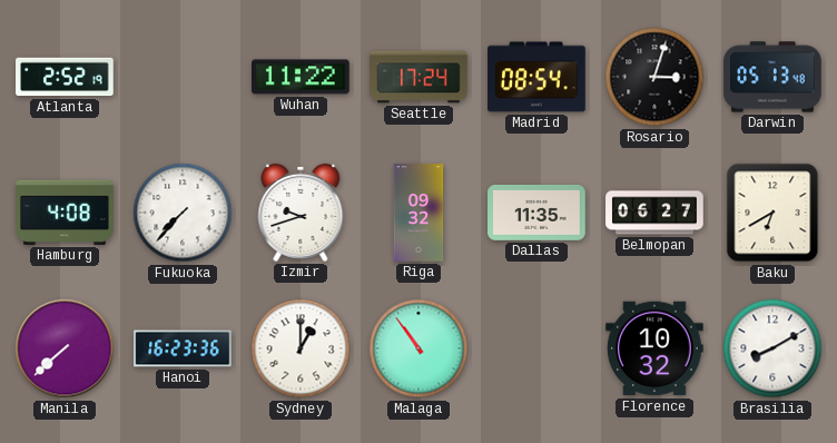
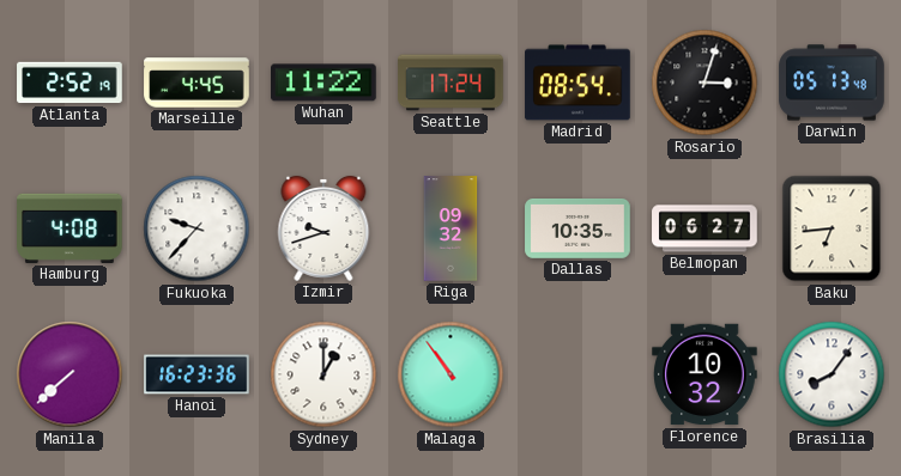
Marseille: none -> 4:45 (196, 83)
Fukuoka: 7:37 -> 9:37 (196, 228)
Dallas: 11:35 -> 10:35 (578, 230)
Baku: 6:40 -> 6:44 (832, 228)
Brasilia: 8:10 -> 8:06 (832, 374)
